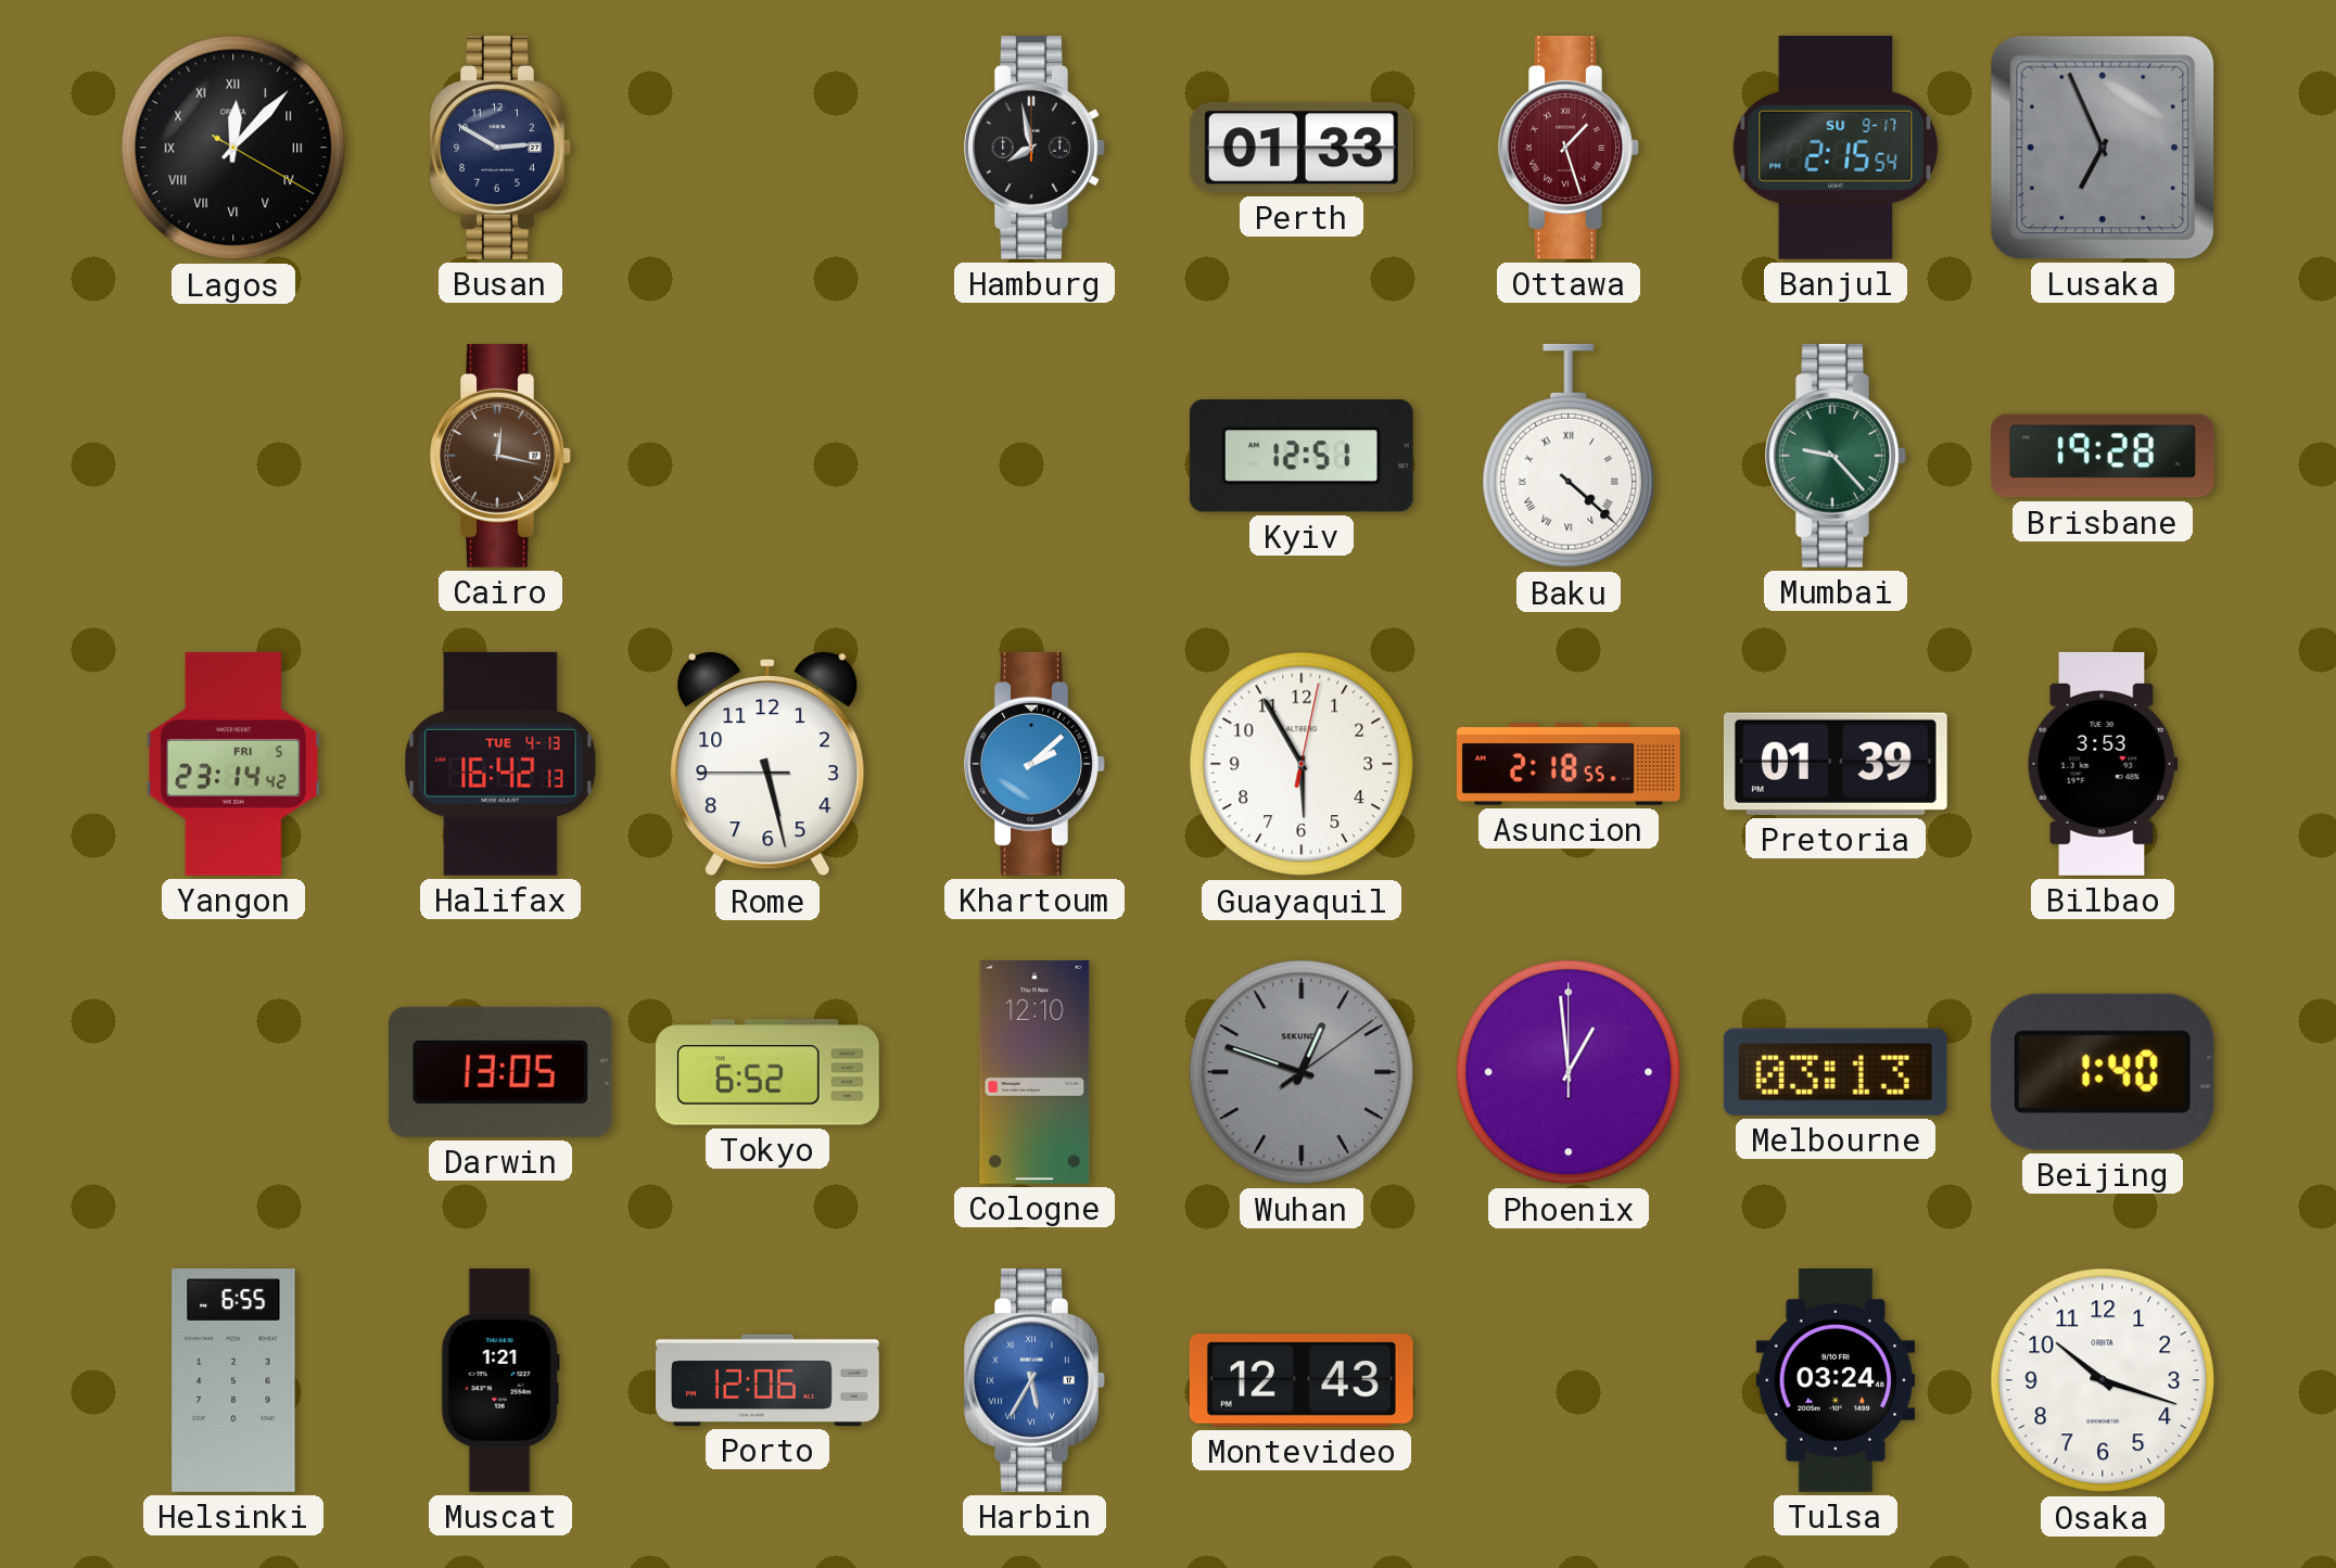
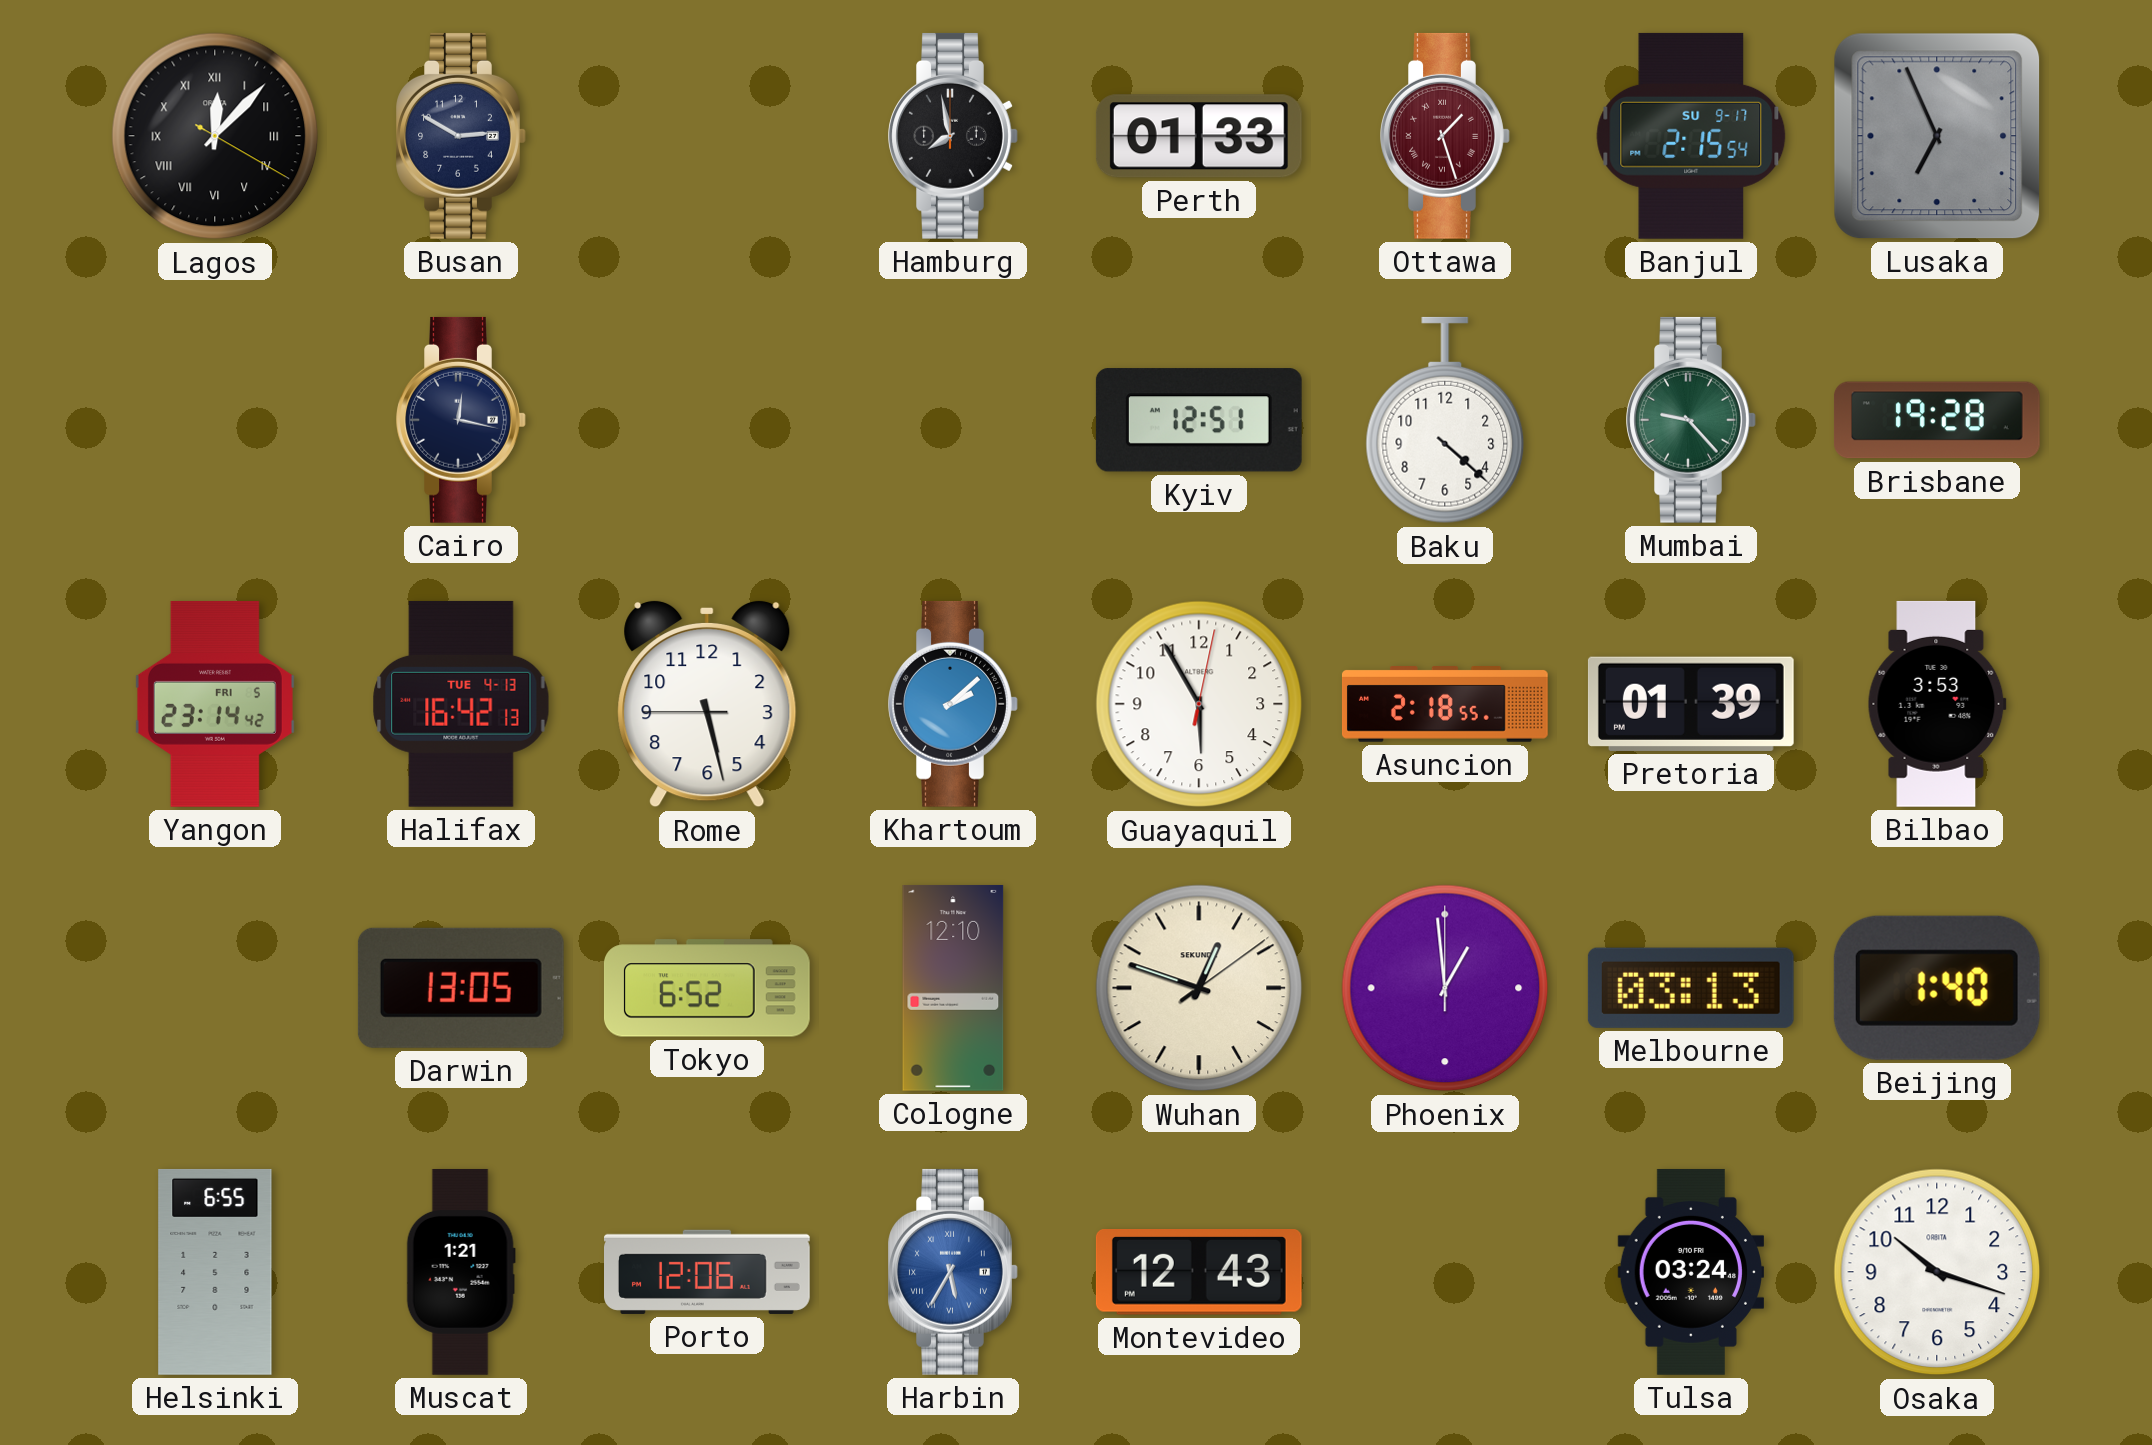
Cairo dial: brown -> navy (461, 420)
Baku numerals: Roman -> Arabic (1445, 420)
Wuhan dial: grey -> cream (1199, 988)
